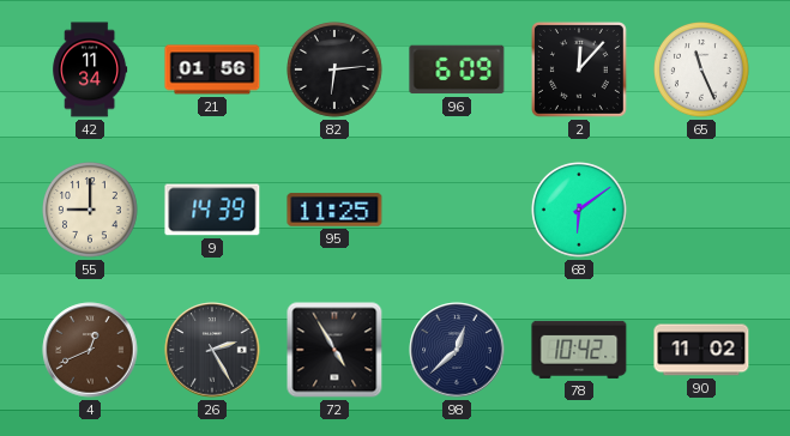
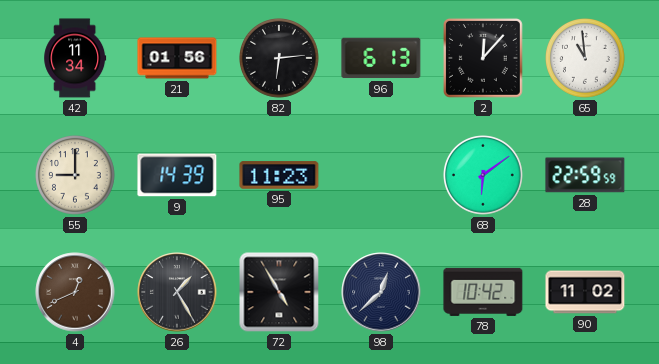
96: 6:09 -> 6:13 (381, 58)
65: 11:26 -> 10:59 (586, 59)
95: 11:25 -> 11:23 (279, 175)
28: none -> 22:59 (585, 175)
26: 2:25 -> 1:25 (177, 292)
